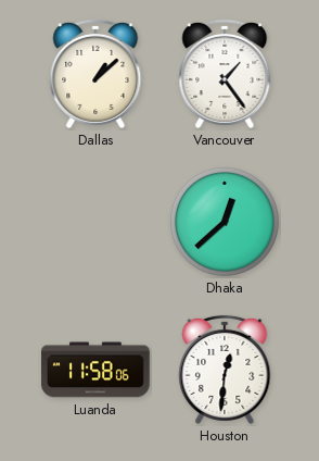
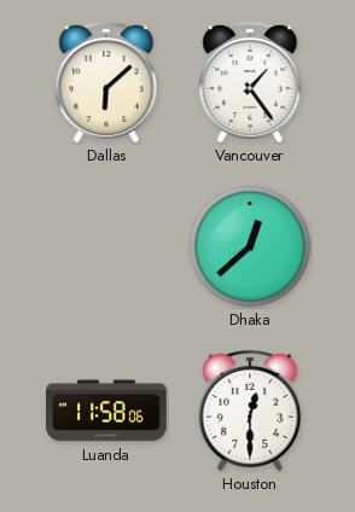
Dallas: 1:08 -> 6:08 (106, 82)
Houston: 12:31 -> 12:30 (250, 411)
